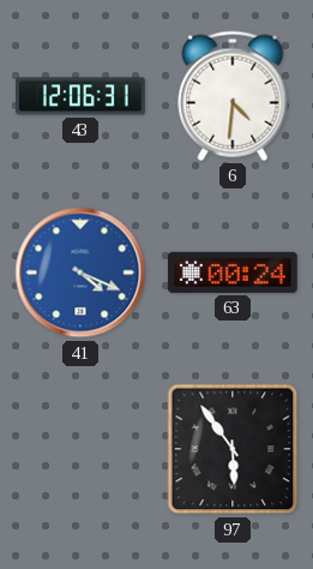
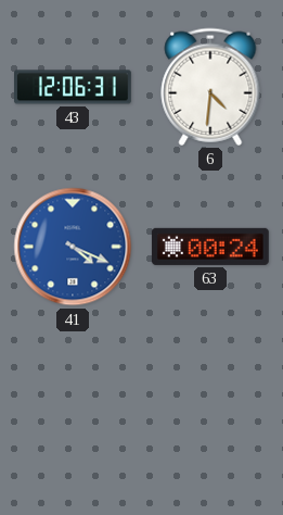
97: 5:54 -> none (233, 449)
